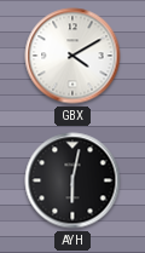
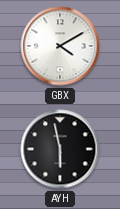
AYH: 6:02 -> 5:58 (60, 149)
